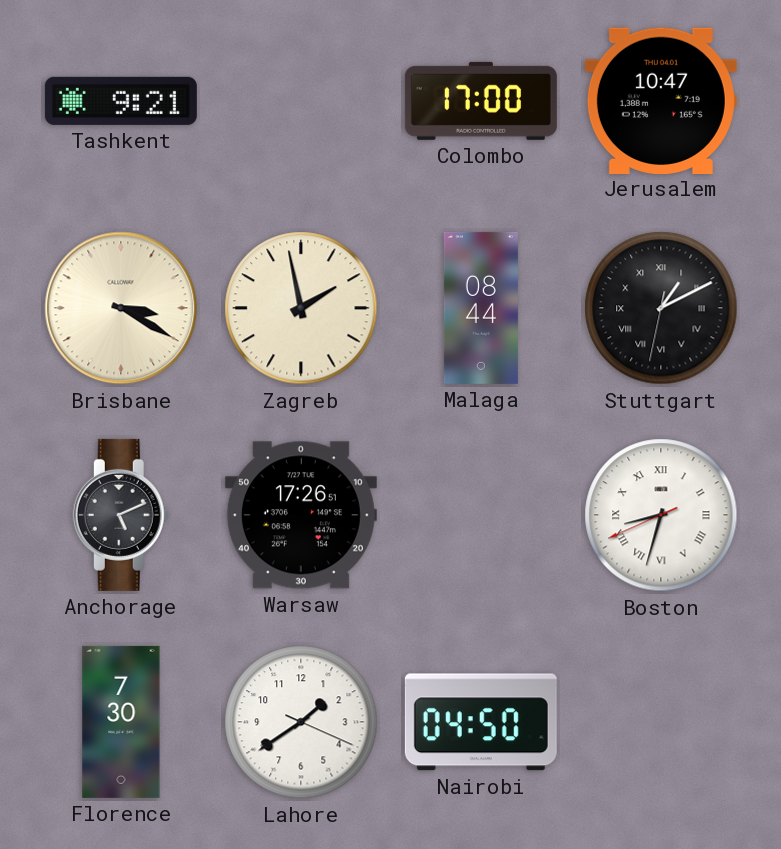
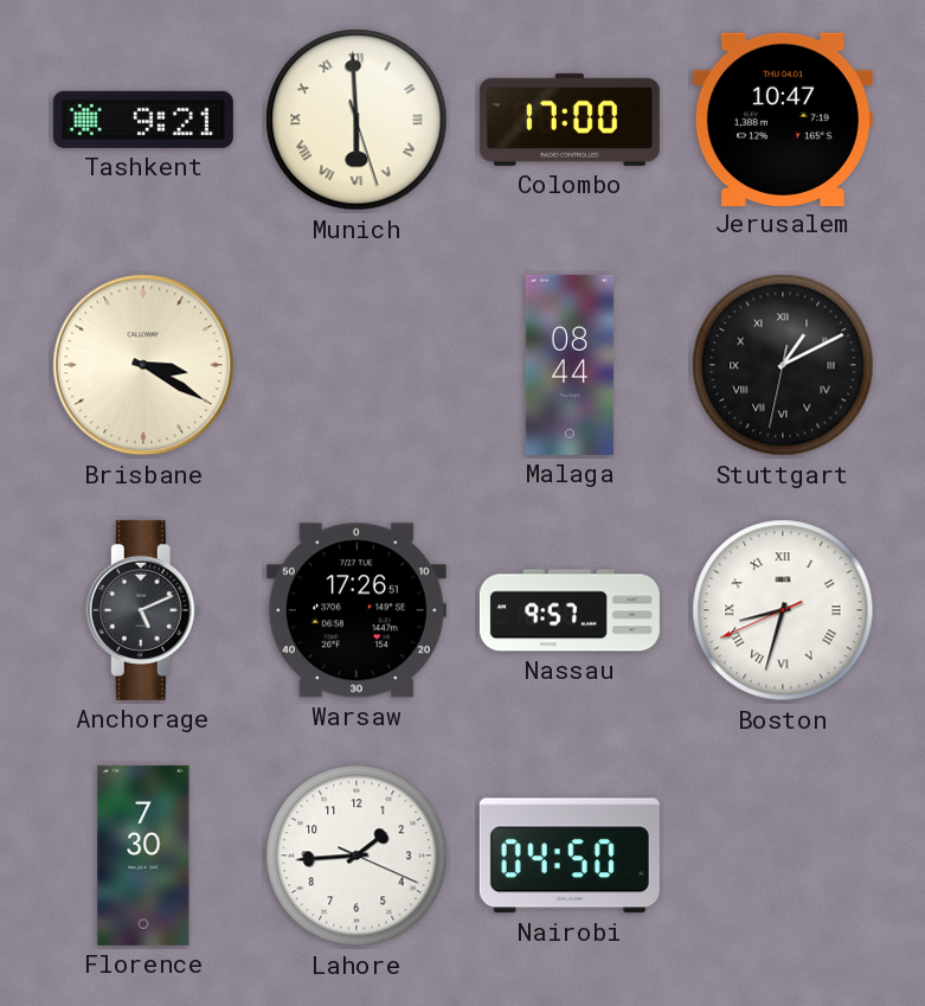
Munich: none -> 5:59 (356, 120)
Zagreb: 1:58 -> none (301, 308)
Nassau: none -> 9:57 (570, 610)
Lahore: 1:39 -> 1:44 (356, 856)
